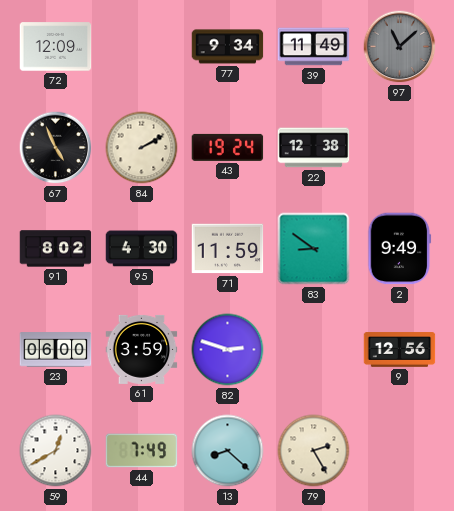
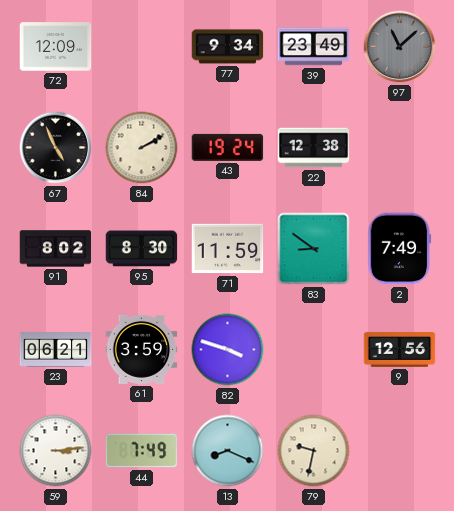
39: 11:49 -> 23:49 (314, 47)
95: 4:30 -> 8:30 (142, 249)
2: 9:49 -> 7:49 (400, 249)
23: 06:00 -> 06:21 (56, 350)
82: 2:48 -> 3:48 (228, 350)
59: 12:40 -> 3:14 (56, 451)
13: 8:22 -> 8:19 (228, 451)
79: 2:25 -> 9:32 (314, 451)
